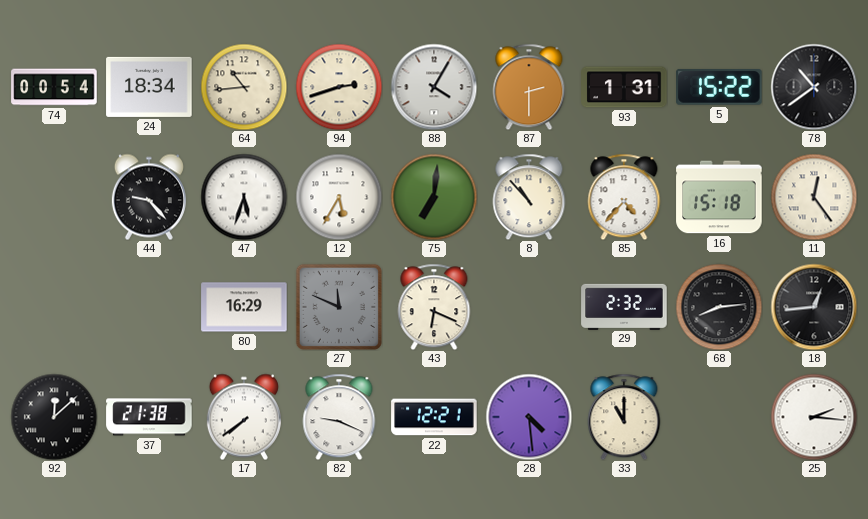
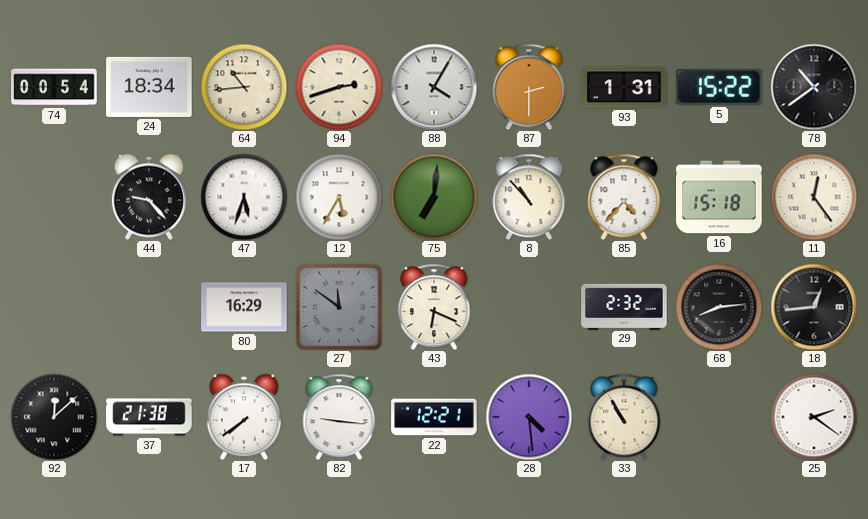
27: 11:49 -> 11:51 (339, 307)
82: 9:19 -> 9:16 (339, 417)
33: 11:00 -> 10:55 (624, 417)
25: 2:16 -> 2:21 (814, 417)
